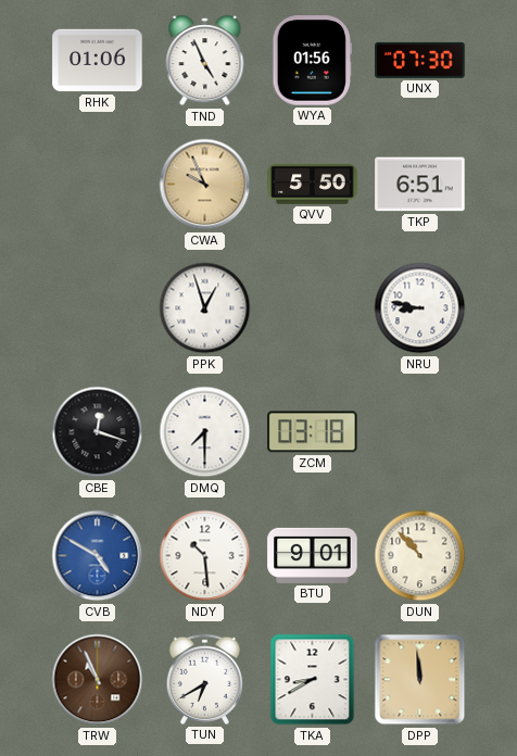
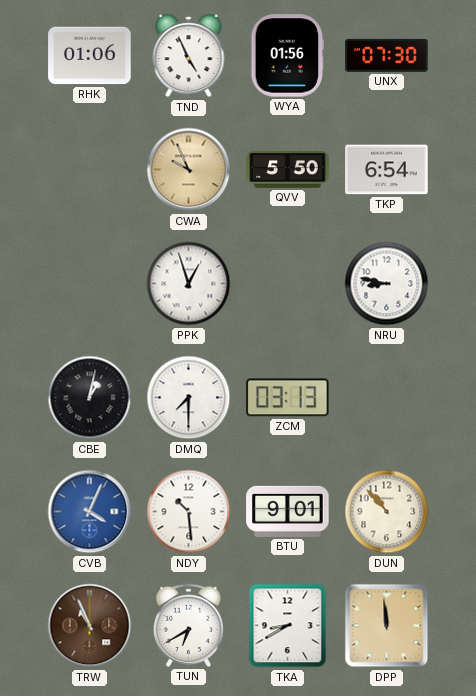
TKP: 6:51 -> 6:54 (387, 170)
CBE: 12:18 -> 1:02 (90, 398)
ZCM: 03:18 -> 03:13 (288, 398)
CVB: 4:50 -> 4:04 (90, 512)
